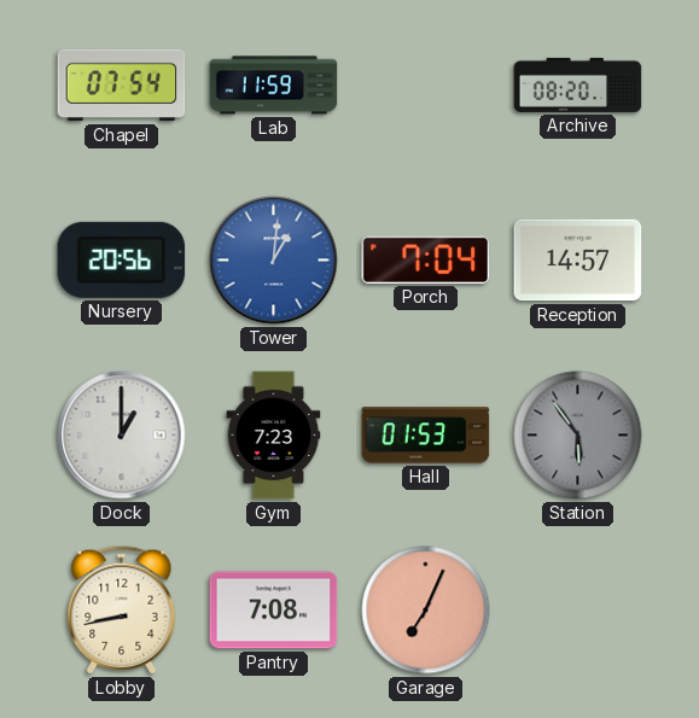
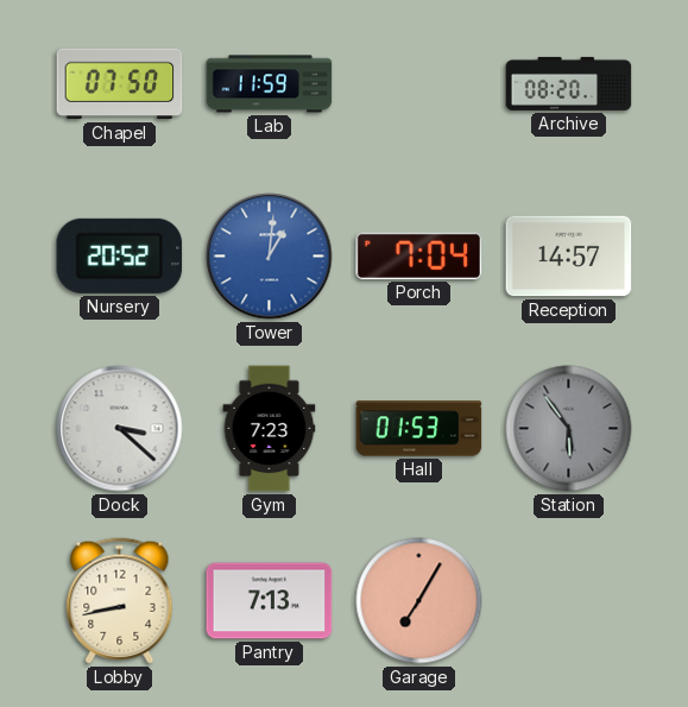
Chapel: 07:54 -> 07:50 (120, 84)
Nursery: 20:56 -> 20:52 (120, 255)
Dock: 1:00 -> 3:22 (120, 429)
Pantry: 7:08 -> 7:13 (270, 601)
Garage: 7:04 -> 7:05 (419, 601)
